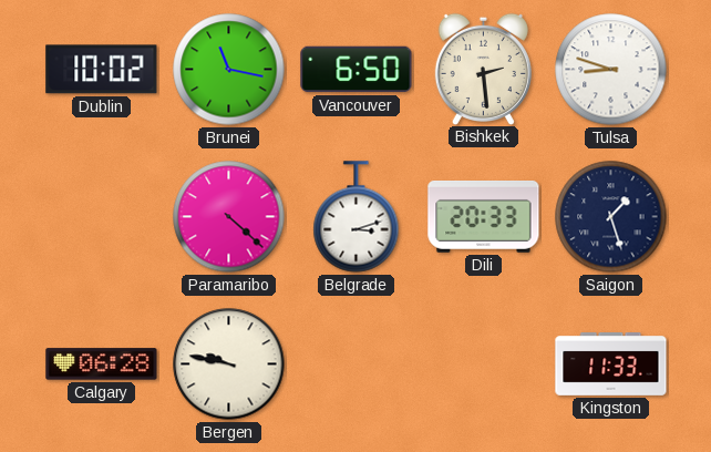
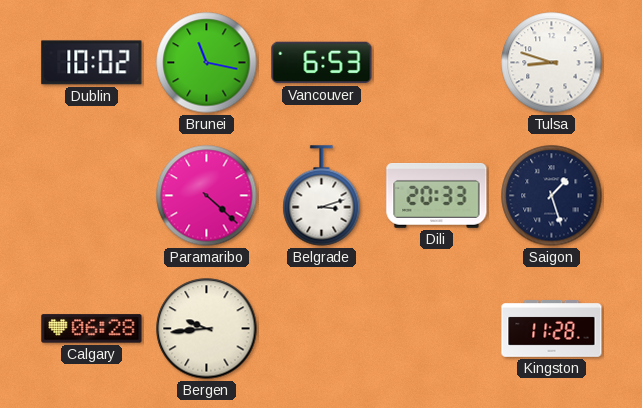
Vancouver: 6:50 -> 6:53 (322, 63)
Bishkek: 2:29 -> none (483, 69)
Bergen: 9:47 -> 9:44 (207, 329)
Kingston: 11:33 -> 11:28 (552, 329)
